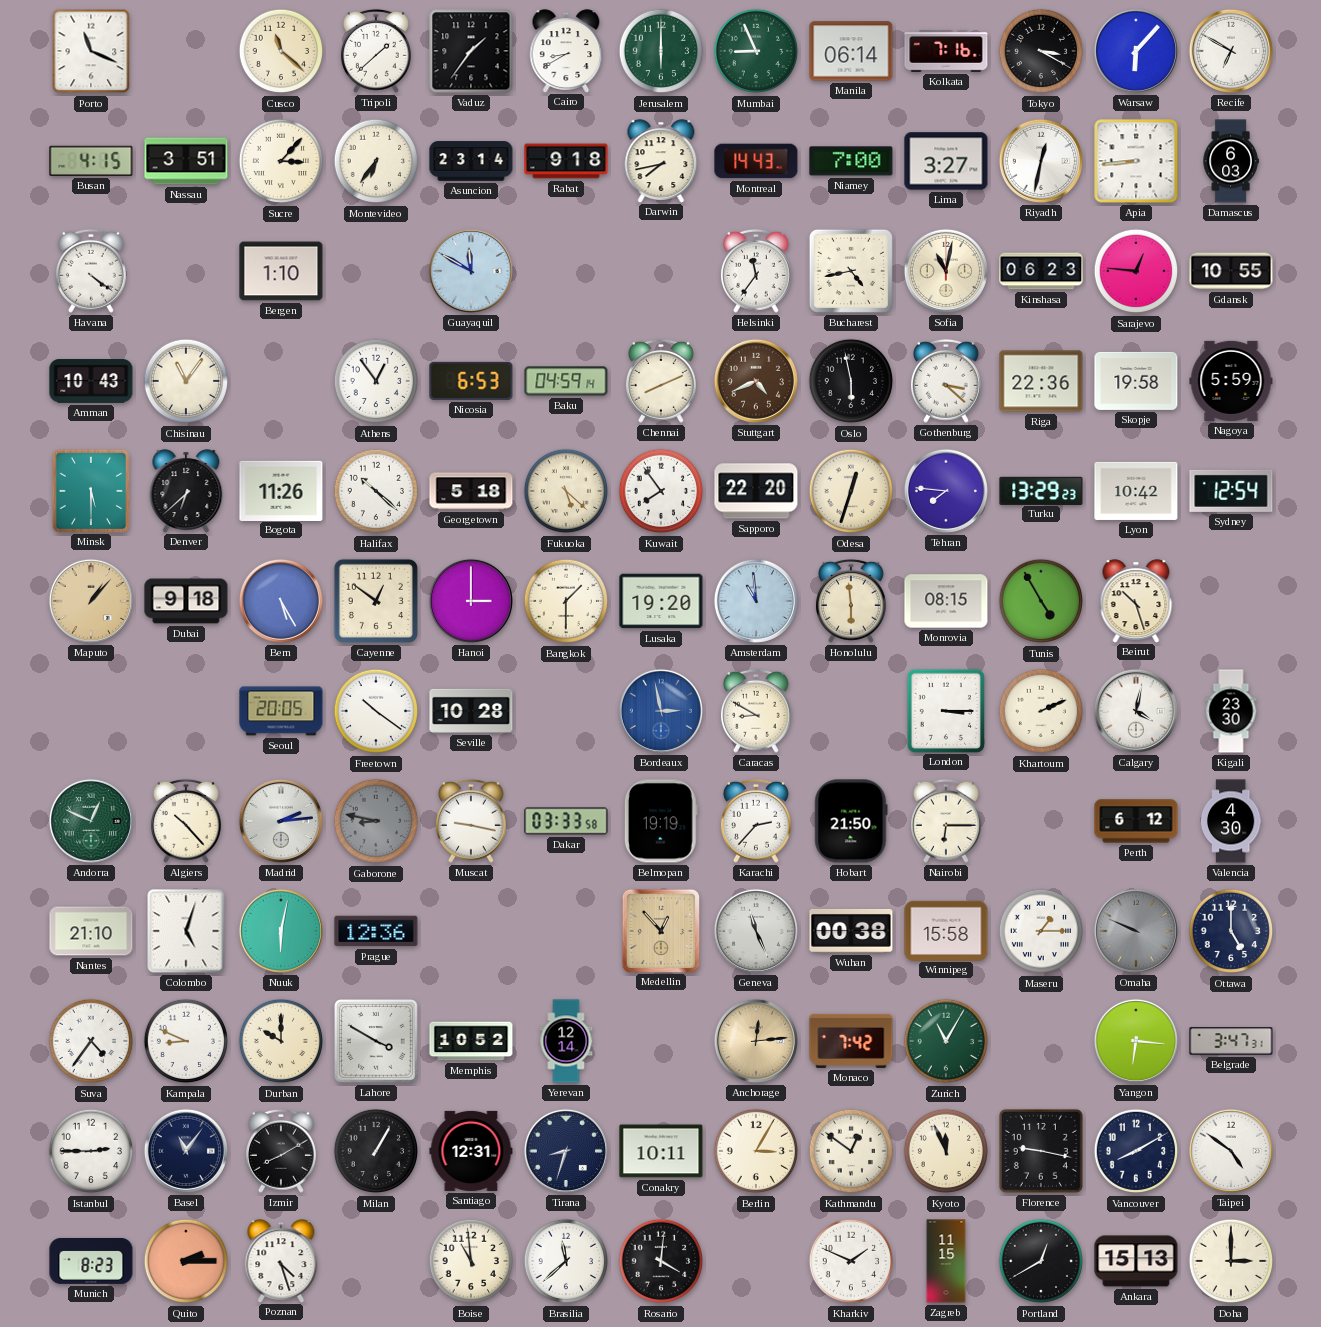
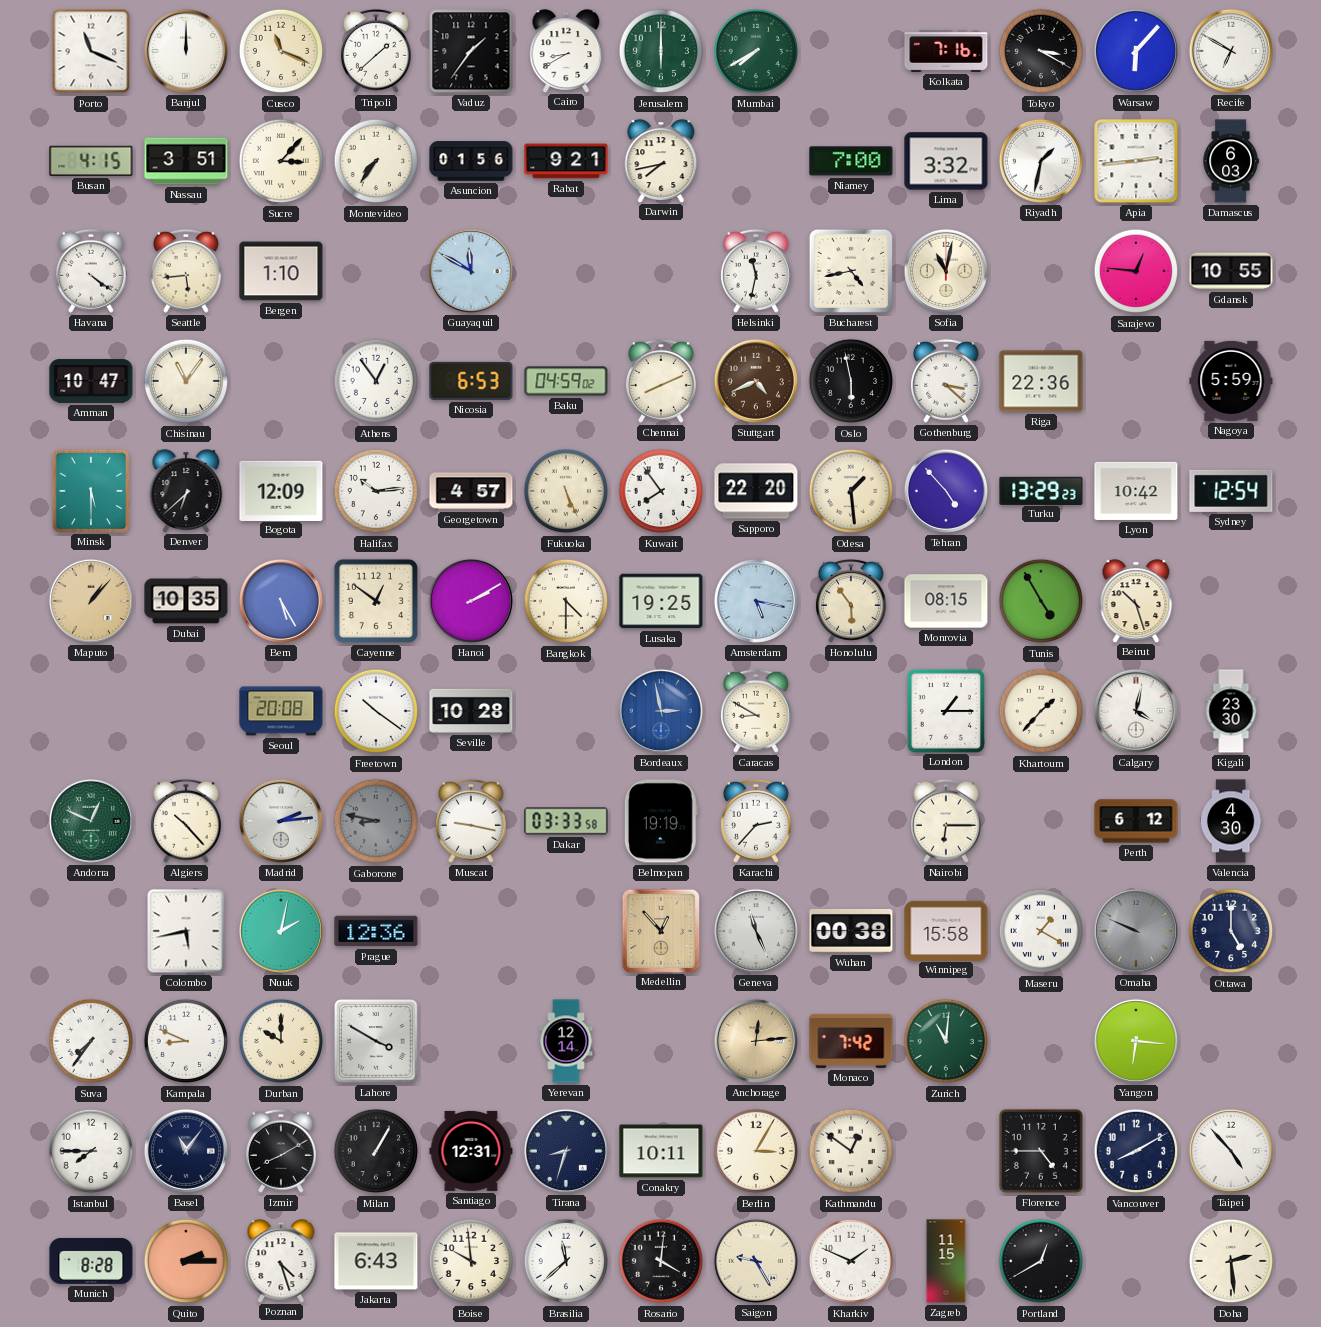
Banjul: none -> 12:00 (186, 51)
Cusco: 11:22 -> 11:19 (281, 51)
Mumbai: 8:56 -> 7:40 (756, 51)
Manila: 06:14 -> none (851, 51)
Montevideo: 6:36 -> 7:36 (376, 161)
Asuncion: 23:14 -> 01:56 (471, 161)
Rabat: 9:18 -> 9:21 (566, 161)
Montreal: 14:43 -> none (756, 161)
Lima: 3:27 -> 3:32 (946, 161)
Riyadh: 12:32 -> 1:32 (1041, 161)
Apia: 8:44 -> 2:44 (1136, 161)
Seattle: none -> 5:44 (186, 271)
Helsinki: 11:36 -> 11:32 (756, 271)
Kinshasa: 06:23 -> none (1041, 271)
Amman: 10:43 -> 10:47 (91, 381)
Baku: 04:59:14 -> 04:59:02 (566, 381)
Skopje: 19:58 -> none (1136, 381)
Bogota: 11:26 -> 12:09 (281, 490)
Halifax: 10:22 -> 10:14 (376, 491)
Georgetown: 5:18 -> 4:57 (471, 491)
Fukuoka: 5:22 -> 5:26 (566, 491)
Odesa: 12:33 -> 1:29 (851, 491)
Tehran: 7:46 -> 4:53 (946, 491)
Dubai: 9:18 -> 10:35 (186, 601)
Hanoi: 3:00 -> 2:10 (471, 601)
Bangkok: 1:30 -> 4:30 (566, 601)
Lusaka: 19:20 -> 19:25 (661, 601)
Amsterdam: 10:59 -> 5:17 (756, 601)
Honolulu: 5:59 -> 5:54 (851, 601)
Seoul: 20:05 -> 20:08 (281, 711)
London: 3:15 -> 1:15 (946, 710)
Khartoum: 2:11 -> 1:37 (1041, 711)
Hobart: 21:50 -> none (851, 821)
Nantes: 21:10 -> none (91, 931)
Colombo: 5:03 -> 5:43 (186, 931)
Nuuk: 6:02 -> 2:02 (281, 931)
Maseru: 1:15 -> 1:20 (1041, 931)
Suva: 4:36 -> 7:36 (91, 1041)
Memphis: 10:52 -> none (471, 1041)
Zurich: 11:05 -> 11:01 (946, 1041)
Belgrade: 3:47 -> none (1231, 1041)
Istanbul: 2:45 -> 7:45 (91, 1151)
Kyoto: 11:56 -> none (946, 1151)
Florence: 9:17 -> 4:45 (1041, 1151)
Taipei: 4:51 -> 4:53 (1231, 1151)
Munich: 8:23 -> 8:28 (91, 1261)
Jakarta: none -> 6:43 (376, 1261)
Boise: 10:59 -> 9:59 (471, 1261)
Saigon: none -> 9:25 (756, 1261)
Ankara: 15:13 -> none (1136, 1261)
Doha: 3:00 -> 2:29 (1231, 1261)
